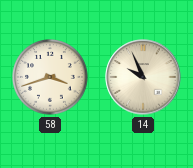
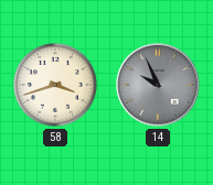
14 dial: cream -> grey (158, 85)
